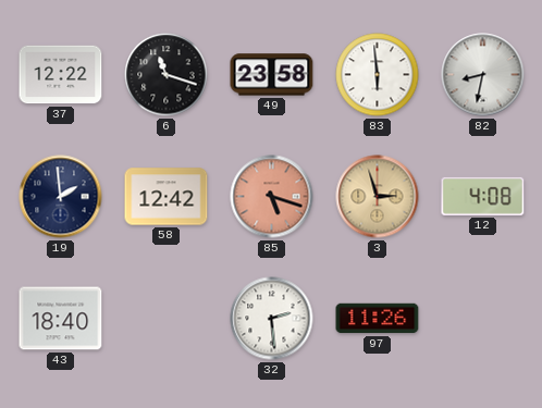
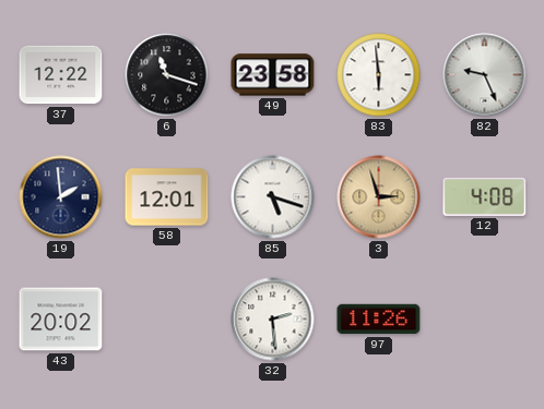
82: 8:32 -> 9:26 (485, 75)
58: 12:42 -> 12:01 (167, 197)
85 dial: salmon -> white (273, 197)
43: 18:40 -> 20:02 (61, 320)
